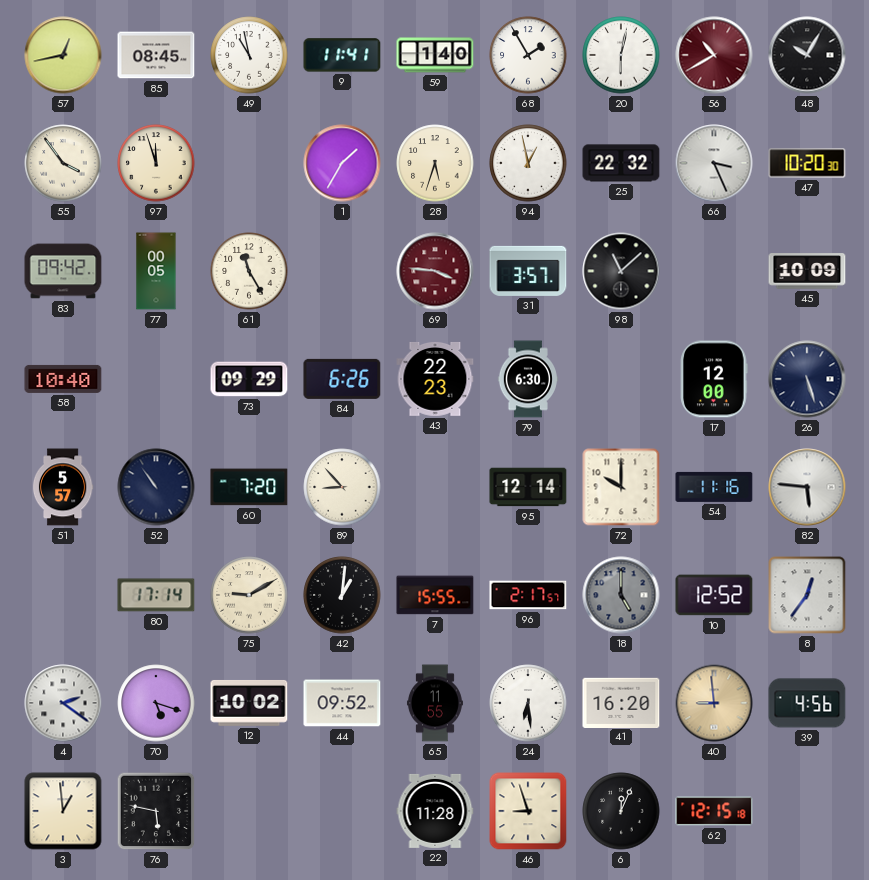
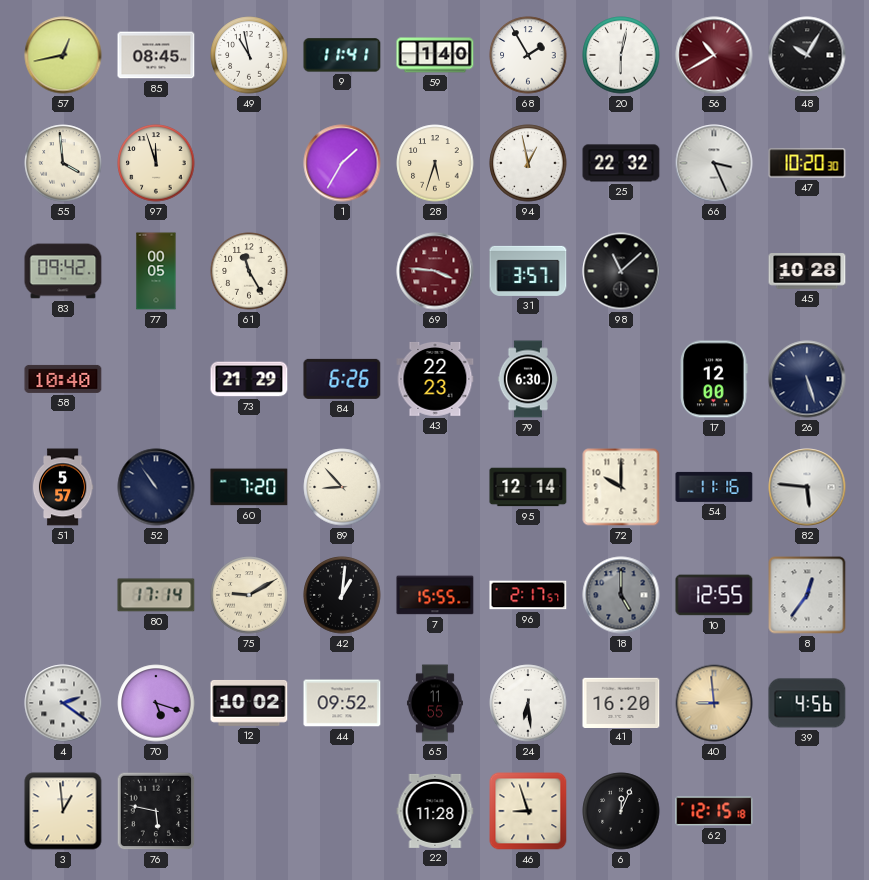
55: 3:54 -> 3:59 (63, 163)
45: 10:09 -> 10:28 (807, 271)
73: 09:29 -> 21:29 (249, 379)
10: 12:52 -> 12:55 (714, 595)
